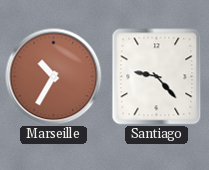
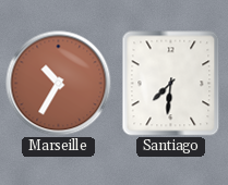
Santiago: 9:23 -> 7:31 (171, 84)
